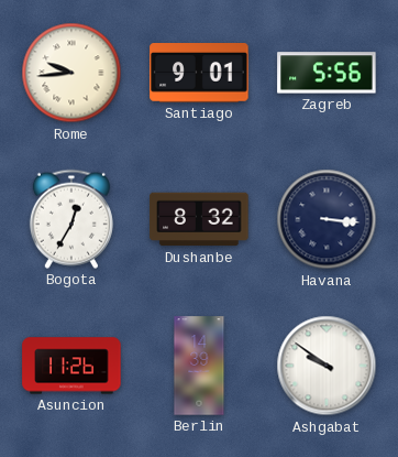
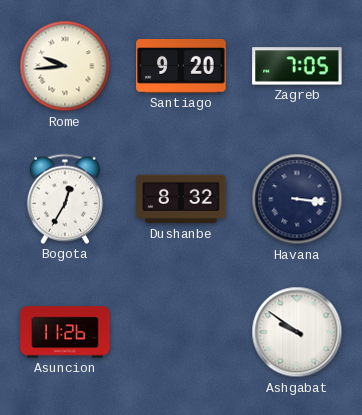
Santiago: 9:01 -> 9:20 (181, 67)
Zagreb: 5:56 -> 7:05 (297, 66)
Berlin: 14:39 -> none (199, 366)
